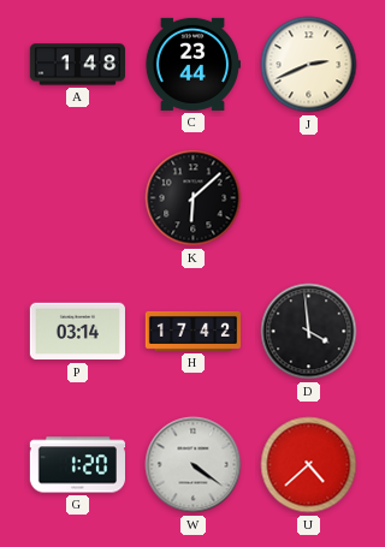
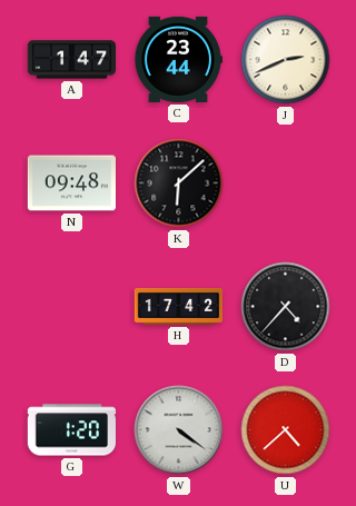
A: 1:48 -> 1:47 (71, 60)
N: none -> 09:48 (71, 183)
P: 03:14 -> none (77, 332)
D: 3:59 -> 4:37 (286, 307)
